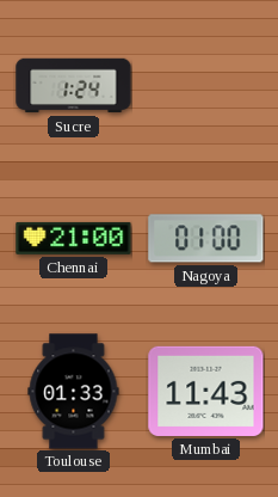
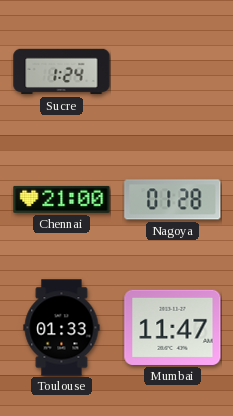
Nagoya: 01:00 -> 01:28 (173, 200)
Mumbai: 11:43 -> 11:47 (173, 327)
